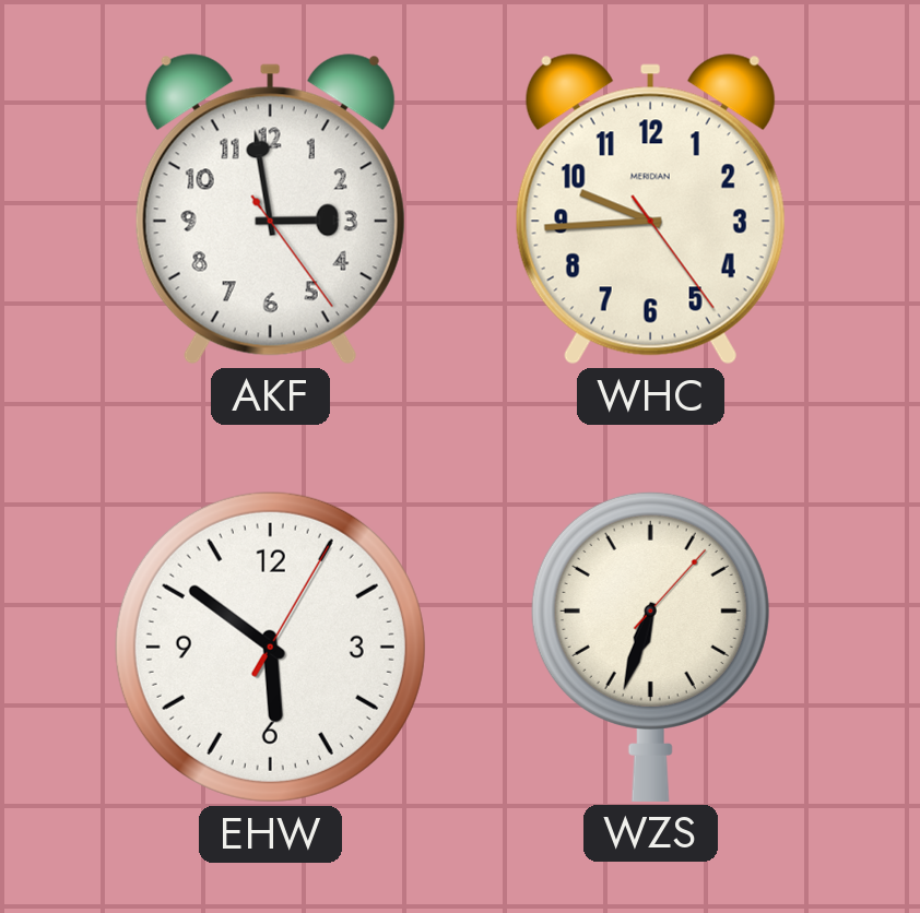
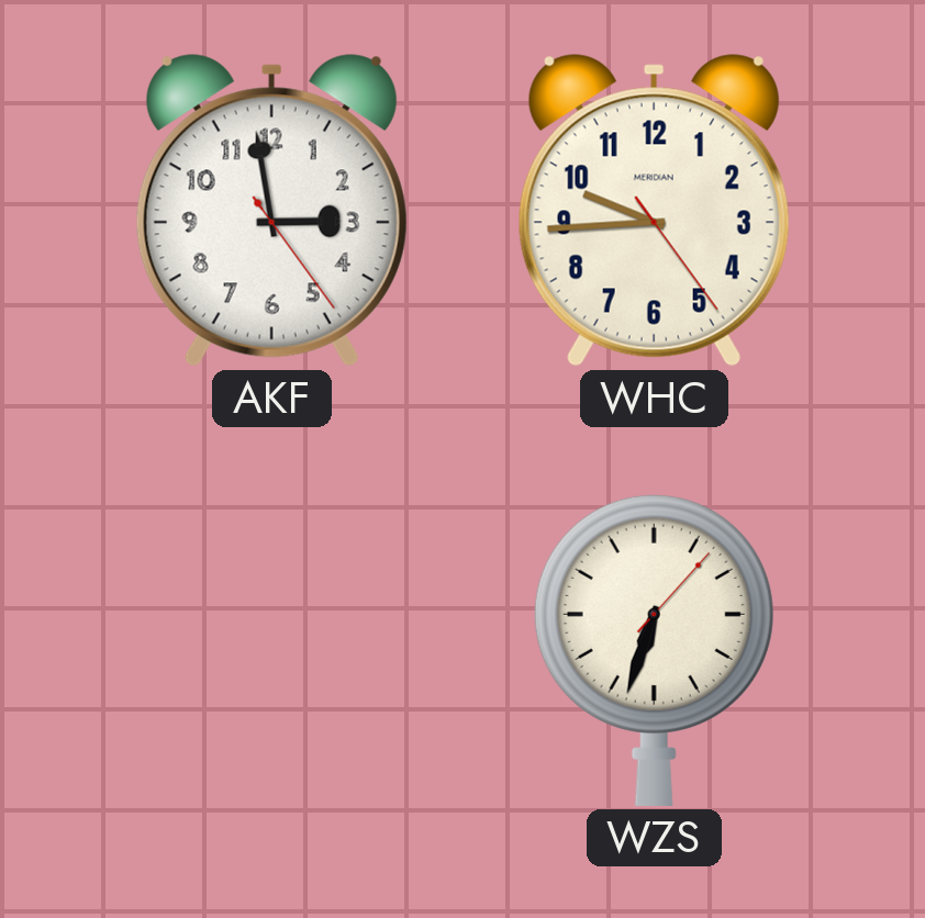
EHW: 5:51 -> none (270, 647)
